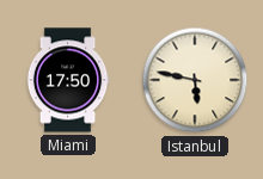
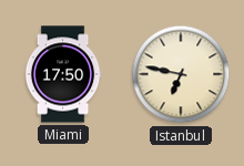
Istanbul: 5:47 -> 6:47 (181, 74)
